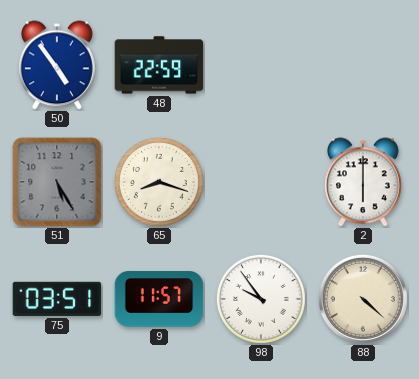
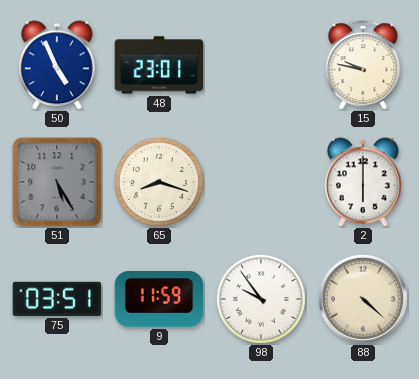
50: 4:54 -> 4:56 (57, 65)
48: 22:59 -> 23:01 (159, 65)
15: none -> 9:47 (363, 65)
9: 11:57 -> 11:59 (159, 299)
